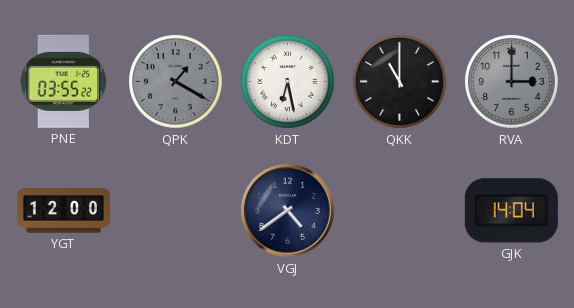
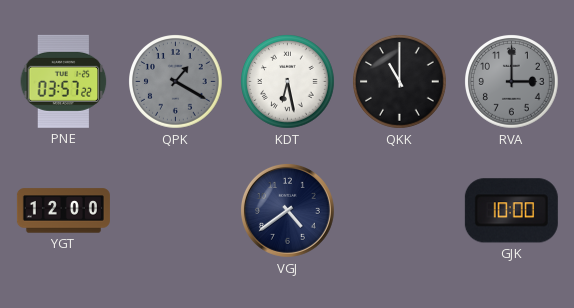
PNE: 03:55 -> 03:57 (64, 81)
GJK: 14:04 -> 10:00 (511, 211)
